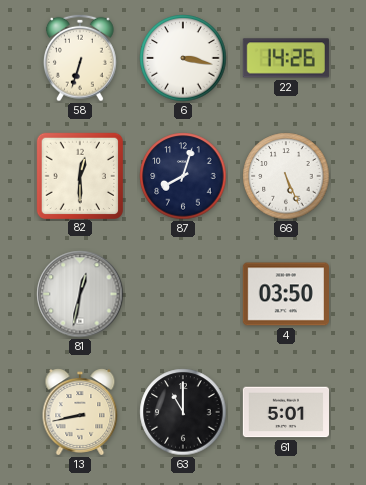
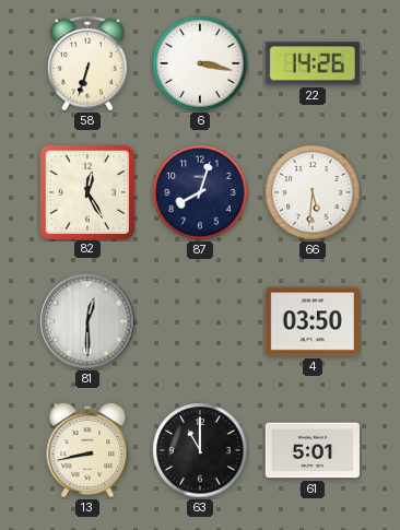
82: 12:30 -> 12:25 (86, 191)
66: 5:26 -> 5:31 (313, 192)
81: 12:32 -> 12:30 (87, 321)
